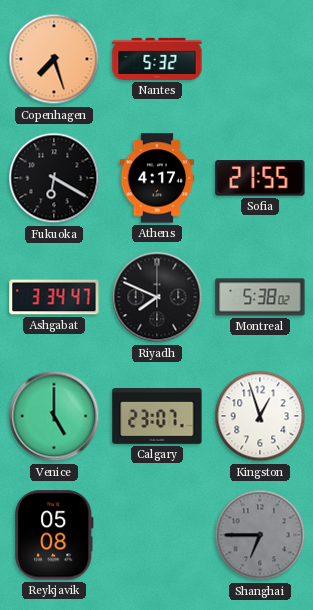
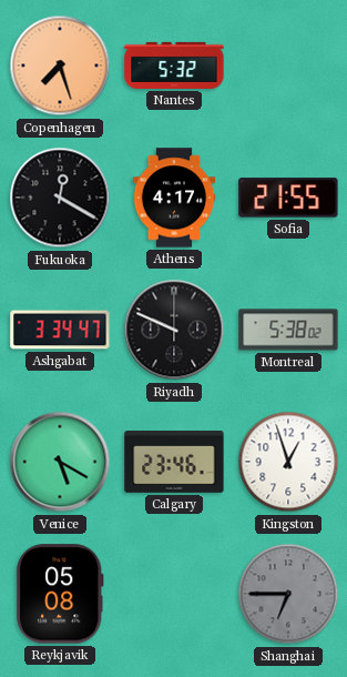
Fukuoka: 6:20 -> 12:20 (60, 198)
Riyadh: 7:49 -> 9:49 (174, 330)
Venice: 5:00 -> 5:20 (60, 462)
Calgary: 23:07 -> 23:46 (174, 463)
